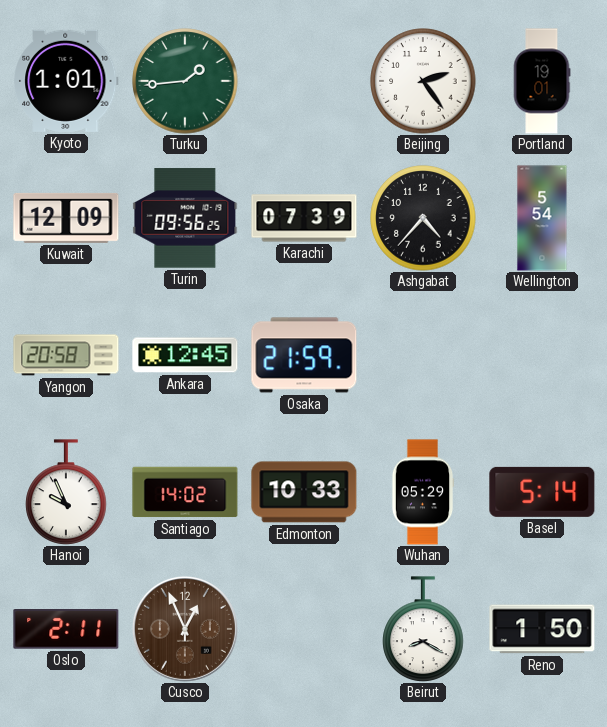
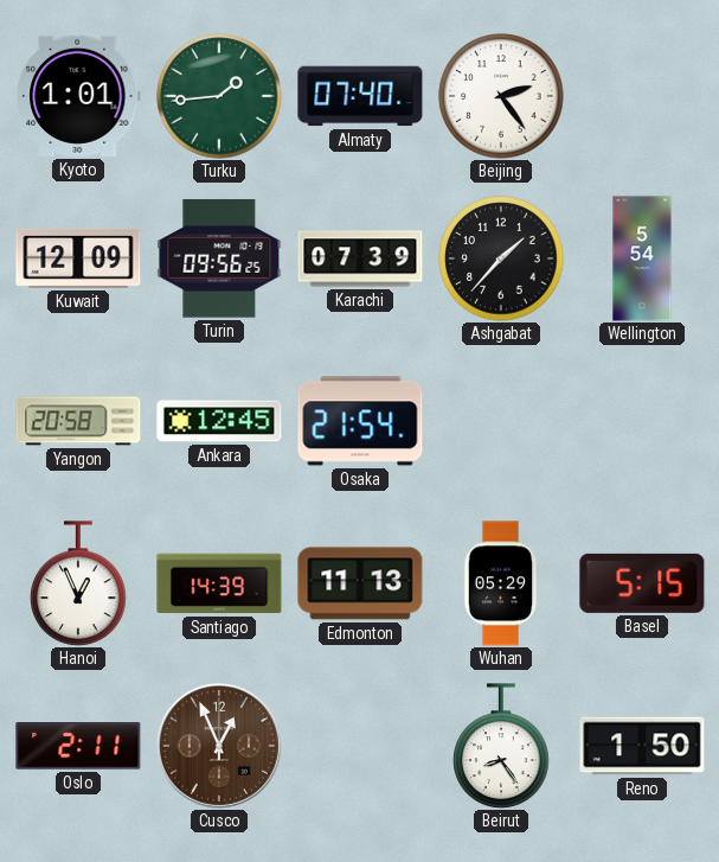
Almaty: none -> 07:40 (360, 96)
Portland: 19:01 -> none (542, 81)
Ashgabat: 4:37 -> 1:37 (501, 258)
Osaka: 21:59 -> 21:54 (360, 421)
Hanoi: 9:56 -> 12:56 (78, 583)
Santiago: 14:02 -> 14:39 (219, 583)
Edmonton: 10:33 -> 11:13 (360, 583)
Basel: 5:14 -> 5:15 (642, 583)
Beirut: 8:20 -> 8:24 (501, 746)
